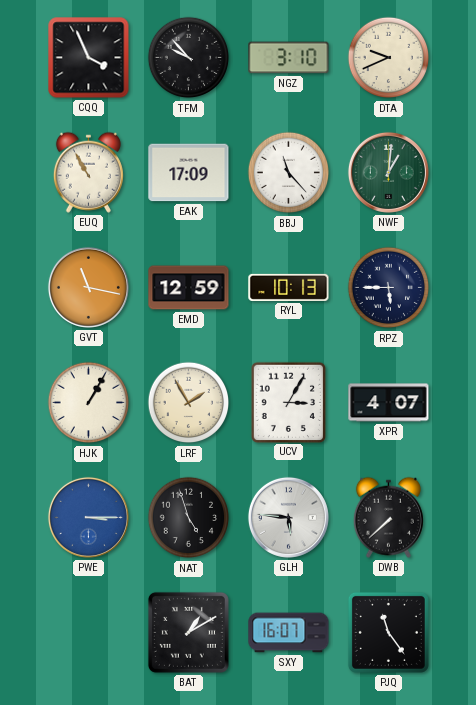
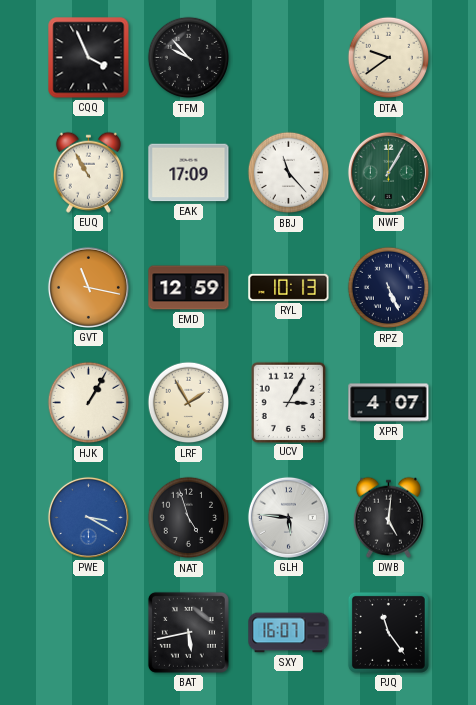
NGZ: 3:10 -> none (289, 58)
DTA: 9:41 -> 9:39 (389, 58)
NWF: 1:01 -> 1:05 (388, 172)
RPZ: 5:45 -> 5:26 (389, 288)
PWE: 3:15 -> 3:20 (88, 517)
DWB: 7:38 -> 5:01 (388, 517)
BAT: 1:10 -> 5:43 (188, 632)
